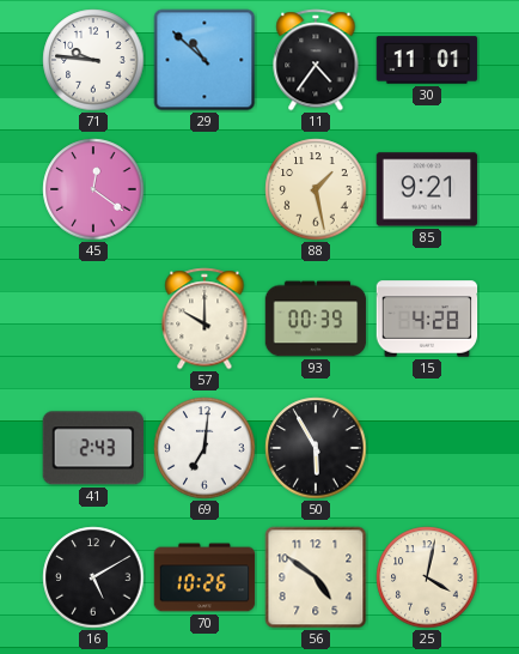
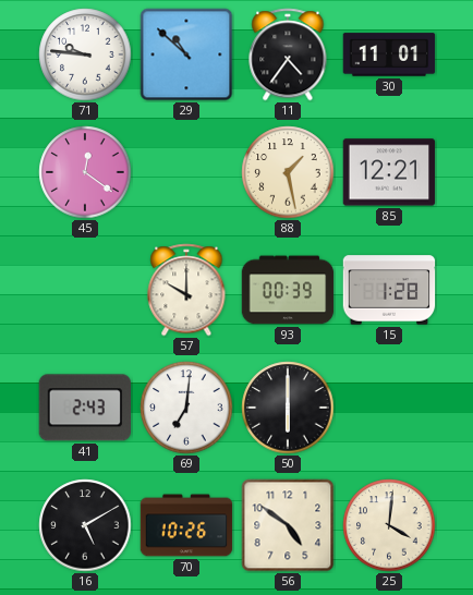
85: 9:21 -> 12:21 (389, 172)
15: 4:28 -> 1:28 (389, 290)
50: 5:55 -> 6:00 (288, 408)
25: 4:02 -> 4:01 (389, 525)
